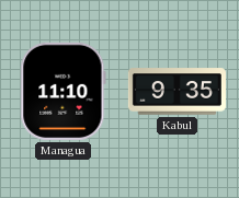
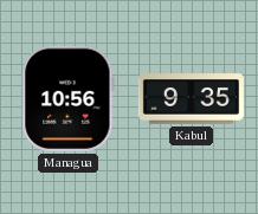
Managua: 11:10 -> 10:56 (69, 98)
